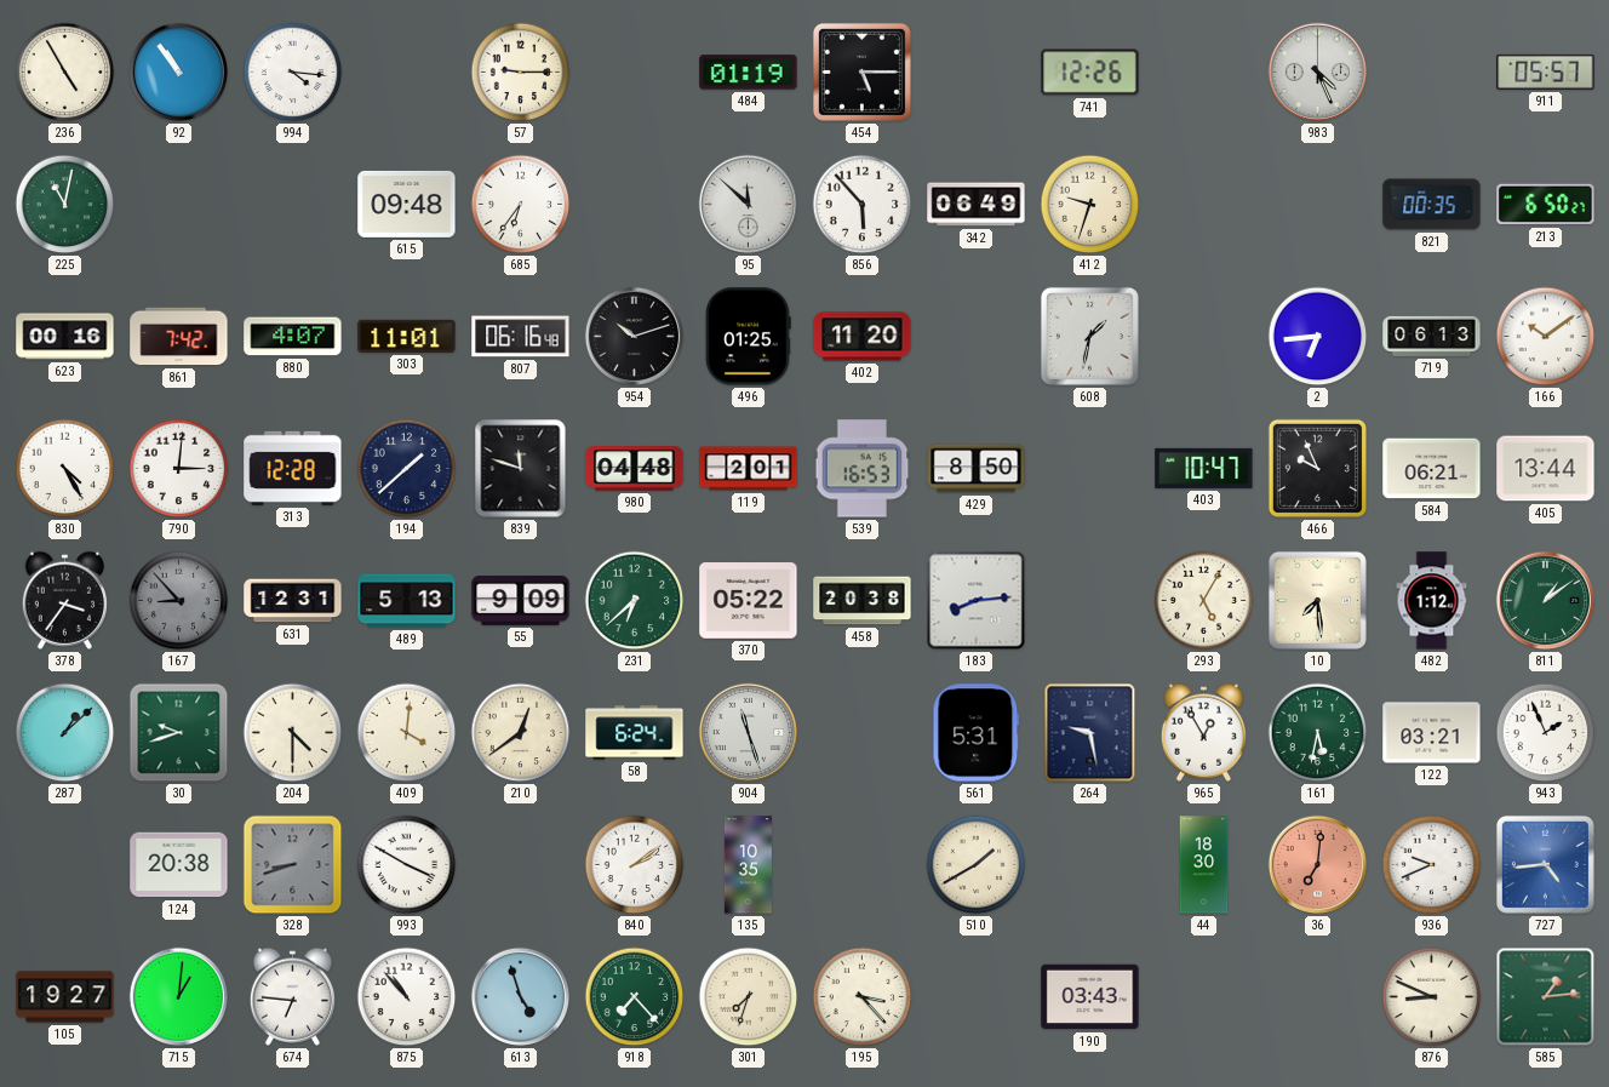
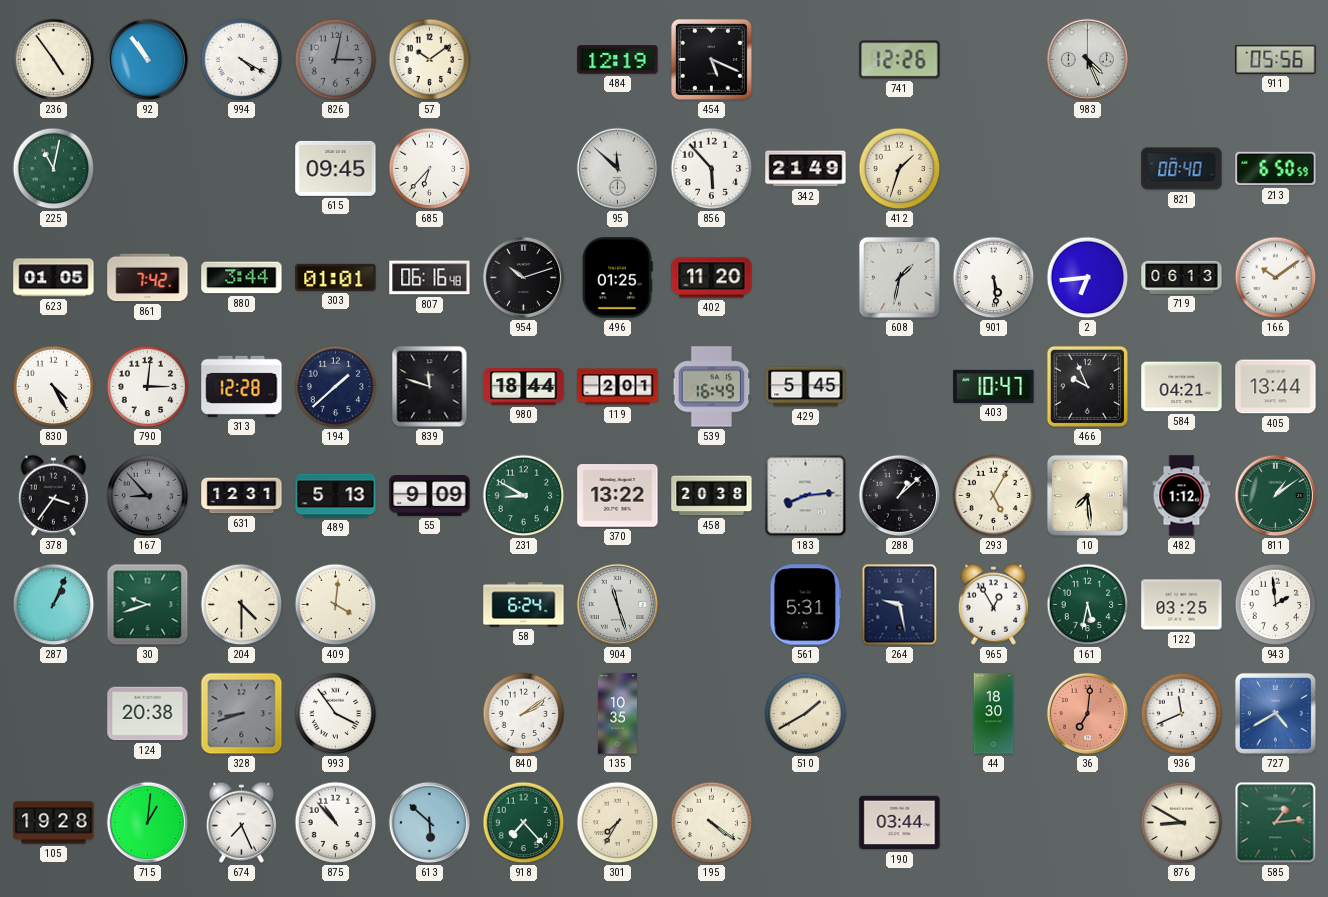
236: 4:55 -> 4:54 (54, 60)
994: 4:16 -> 4:20 (242, 60)
826: none -> 3:02 (336, 60)
57: 9:15 -> 10:09 (430, 60)
484: 01:19 -> 12:19 (618, 60)
454: 5:15 -> 5:19 (711, 59)
911: 05:57 -> 05:56 (1276, 59)
615: 09:48 -> 09:45 (336, 168)
685: 6:36 -> 6:37 (430, 169)
342: 06:49 -> 21:49 (806, 169)
412: 9:33 -> 1:33 (900, 169)
821: 00:35 -> 00:40 (1182, 169)
213: 6:50:27 -> 6:50:59 (1276, 169)
623: 00:16 -> 01:05 (54, 278)
880: 4:07 -> 3:44 (242, 278)
303: 11:01 -> 01:01 (336, 277)
901: none -> 5:29 (994, 278)
980: 04:48 -> 18:44 (524, 387)
539: 16:53 -> 16:49 (712, 387)
429: 8:50 -> 5:45 (806, 387)
584: 06:21 -> 04:21 (1182, 387)
231: 6:38 -> 8:50 (524, 496)
370: 05:22 -> 13:22 (618, 496)
288: none -> 1:08 (900, 496)
287: 1:08 -> 1:04 (54, 605)
210: 12:39 -> none (521, 733)
122: 03:21 -> 03:25 (1182, 605)
943: 1:56 -> 1:59 (1276, 605)
993: 3:50 -> 3:54 (336, 714)
936: 9:41 -> 11:41 (1182, 714)
727: 4:44 -> 4:40 (1275, 713)
105: 19:27 -> 19:28 (54, 823)
674: 6:46 -> 7:26 (241, 822)
613: 4:57 -> 5:52 (430, 823)
301: 7:33 -> 7:35 (618, 823)
195: 3:23 -> 4:21 (712, 823)
190: 03:43 -> 03:44 (900, 823)
876: 8:49 -> 8:50 (1182, 823)
